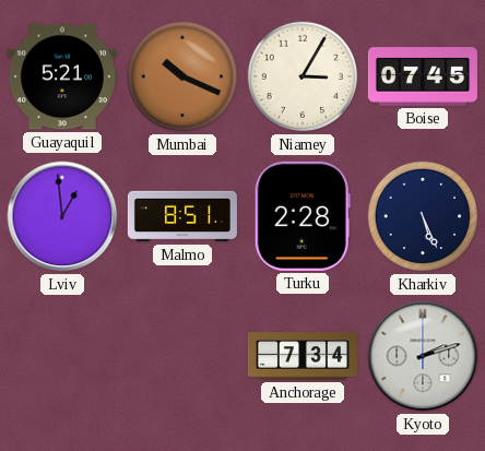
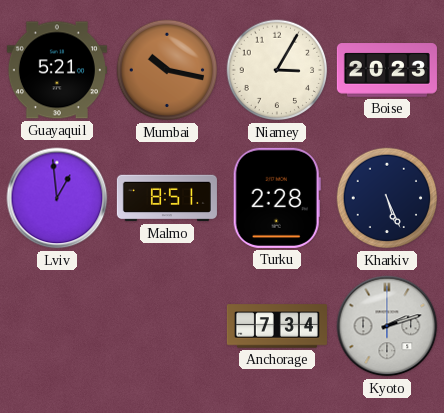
Mumbai: 10:19 -> 10:17 (167, 70)
Boise: 07:45 -> 20:23 (387, 70)
